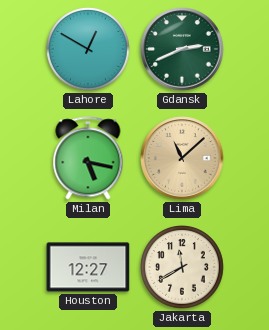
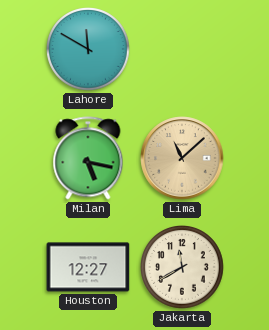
Lahore: 12:50 -> 11:50 (88, 49)
Gdansk: 2:41 -> none (182, 49)
